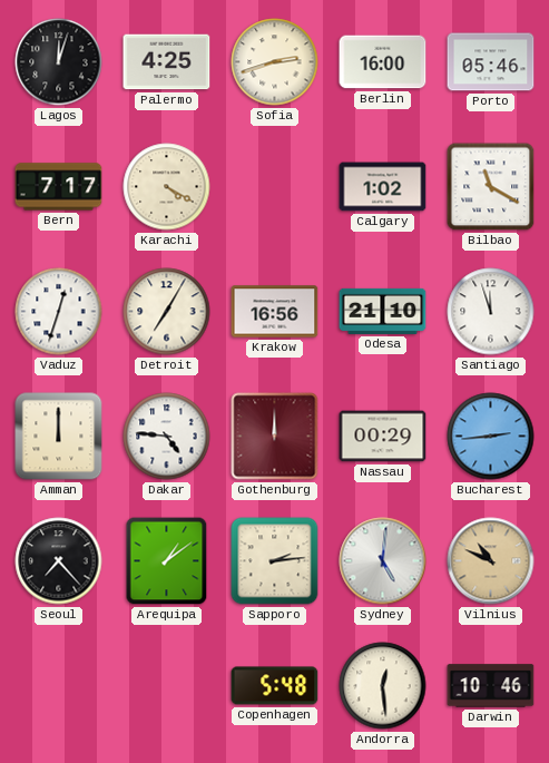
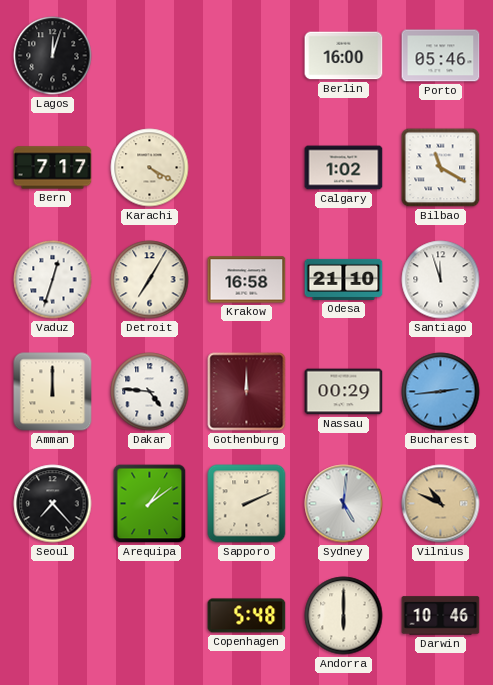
Palermo: 4:25 -> none (167, 62)
Sofia: 2:42 -> none (275, 62)
Krakow: 16:56 -> 16:58 (247, 280)
Sapporo: 2:14 -> 2:11 (247, 504)
Andorra: 12:29 -> 6:00 (344, 616)
